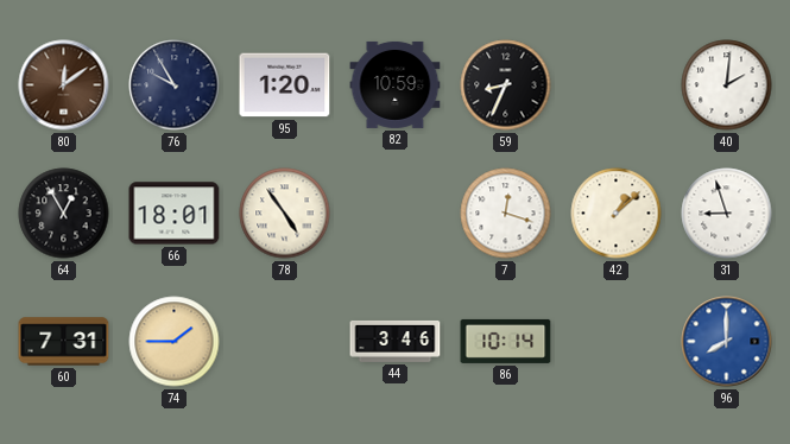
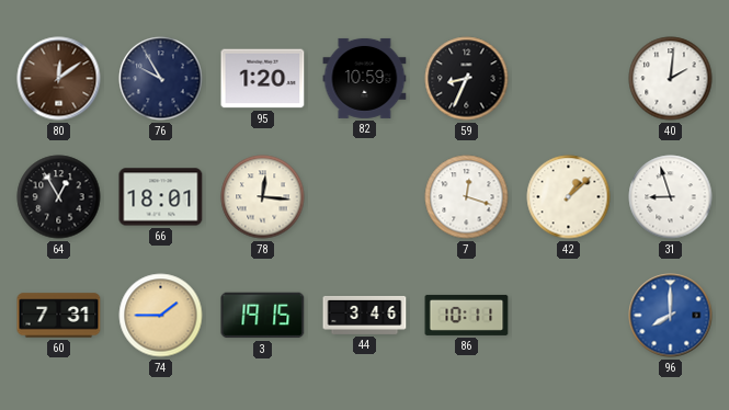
78: 4:54 -> 12:16 (263, 197)
3: none -> 19:15 (263, 316)
86: 10:14 -> 10:11 (467, 315)
